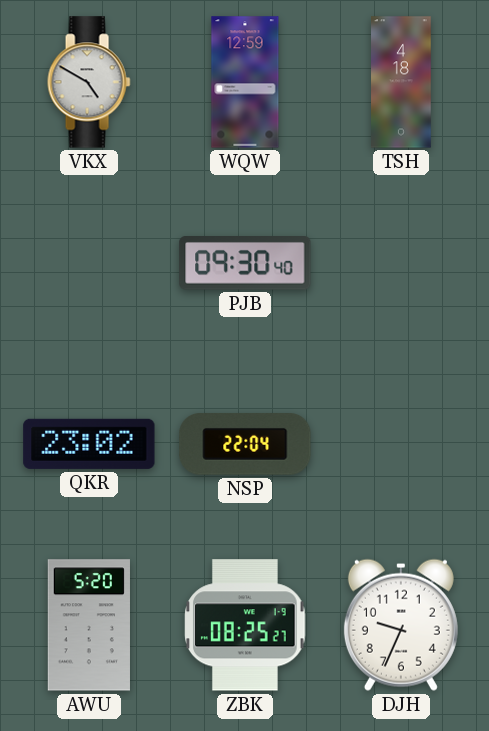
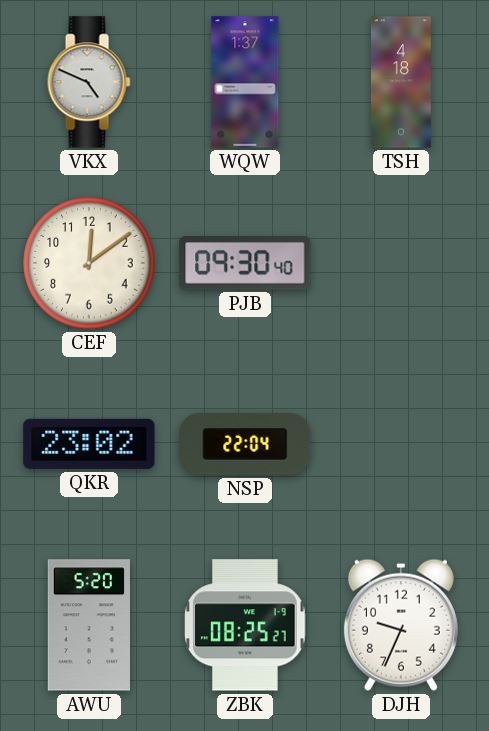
VKX: 4:50 -> 4:49 (89, 82)
WQW: 12:59 -> 1:37 (245, 82)
CEF: none -> 12:09 (89, 263)
